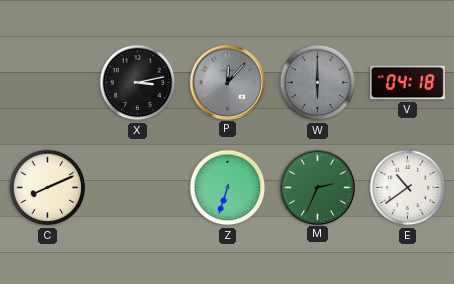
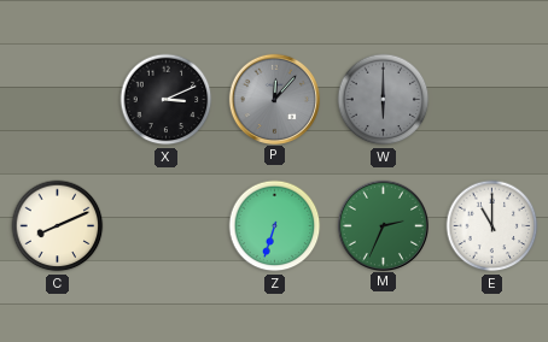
X: 3:13 -> 3:11 (167, 100)
V: 04:18 -> none (408, 83)
E: 10:39 -> 11:00 (492, 226)
